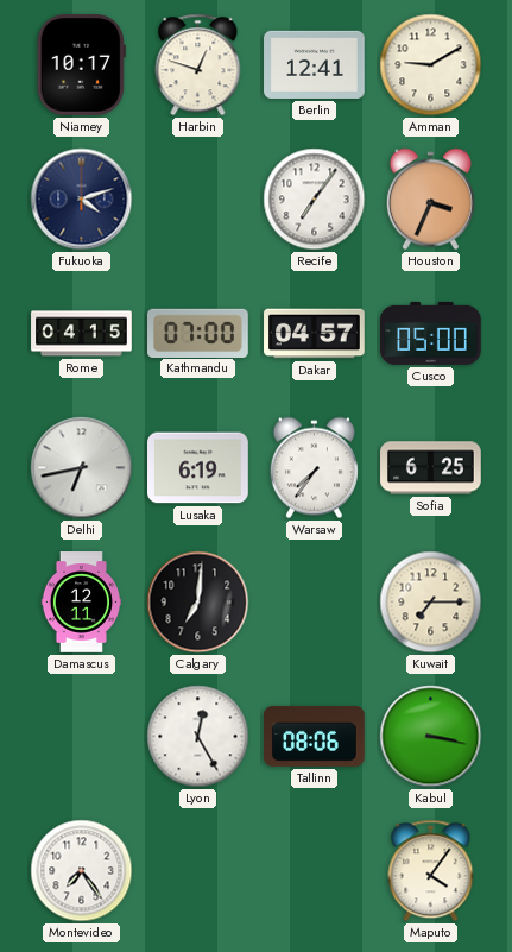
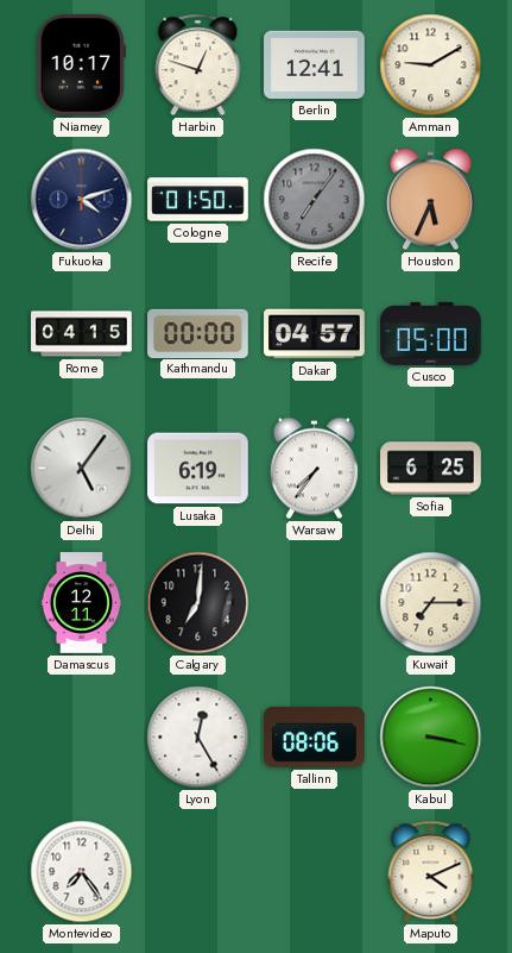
Cologne: none -> 01:50 (198, 200)
Recife dial: white -> grey (315, 200)
Houston: 3:34 -> 5:34 (430, 200)
Kathmandu: 07:00 -> 00:00 (198, 333)
Delhi: 6:43 -> 5:06 (82, 469)
Maputo: 4:06 -> 4:11 (431, 872)
